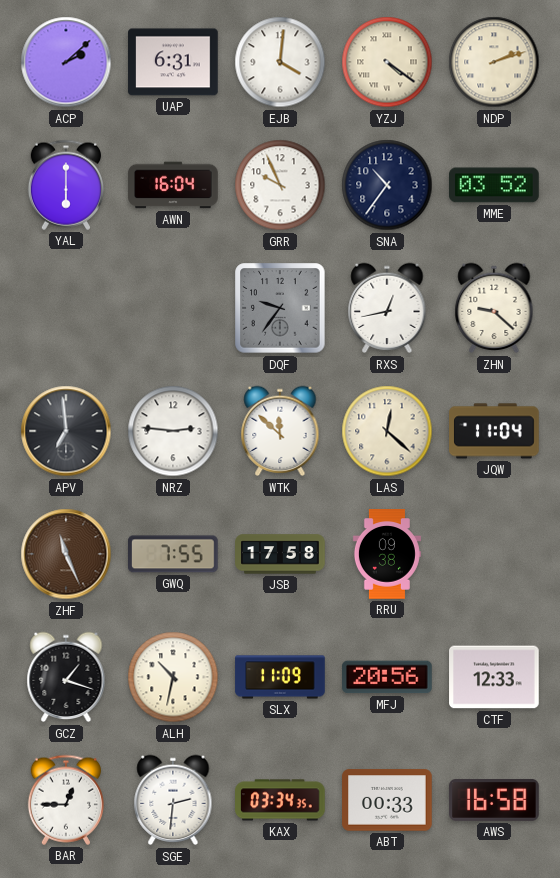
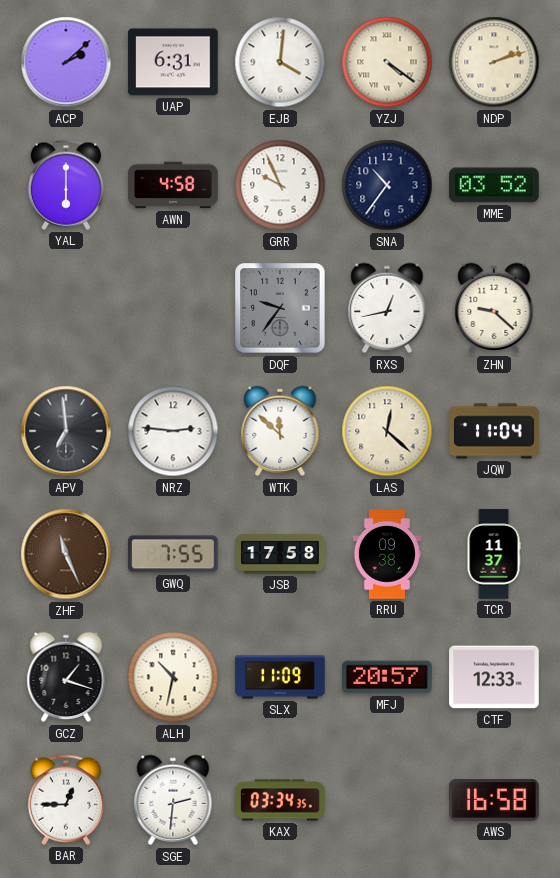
AWN: 16:04 -> 4:58 (173, 185)
TCR: none -> 11:37 (494, 554)
MFJ: 20:56 -> 20:57 (387, 677)
ABT: 00:33 -> none (387, 800)
